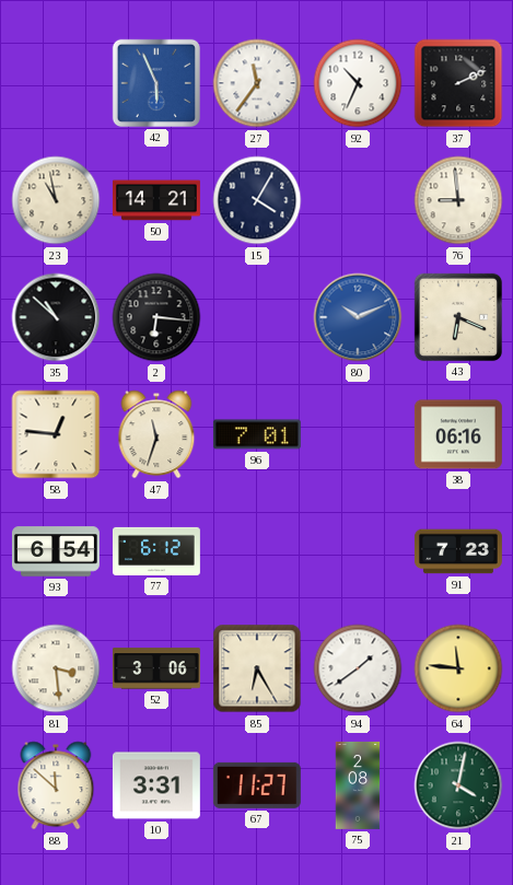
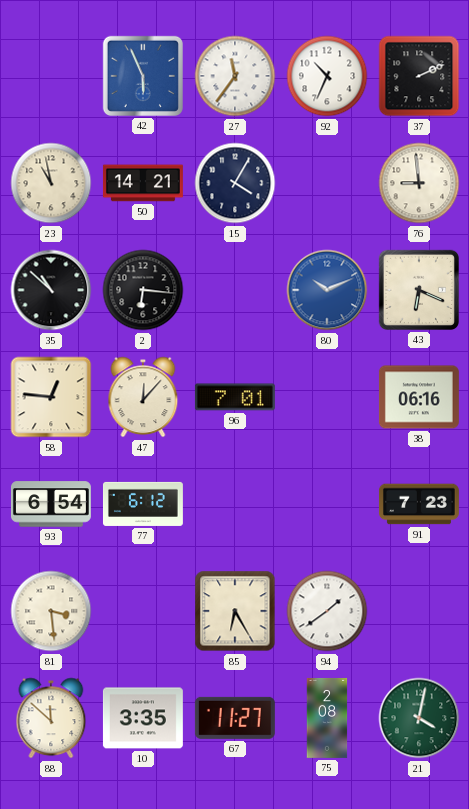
47: 11:33 -> 12:07 (143, 397)
52: 3:06 -> none (156, 668)
64: 11:46 -> none (458, 668)
10: 3:31 -> 3:35 (143, 718)
